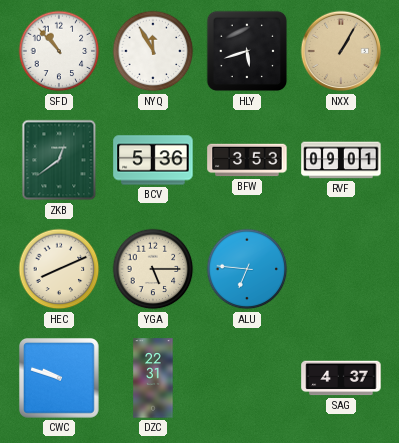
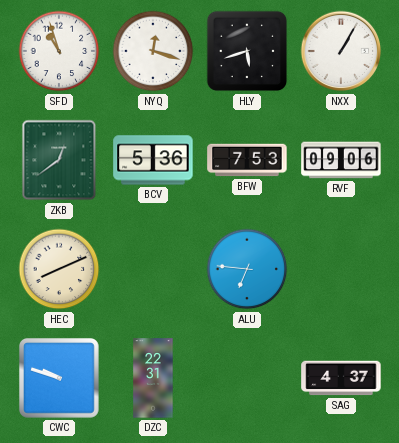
SFD: 10:53 -> 10:57 (59, 51)
NYQ: 11:55 -> 12:18 (153, 51)
NXX dial: champagne -> white (341, 51)
BFW: 3:53 -> 7:53 (247, 160)
RVF: 09:01 -> 09:06 (341, 160)
YGA: 5:15 -> none (153, 269)
